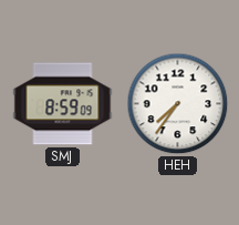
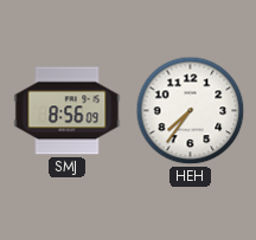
SMJ: 8:59 -> 8:56 (68, 111)
